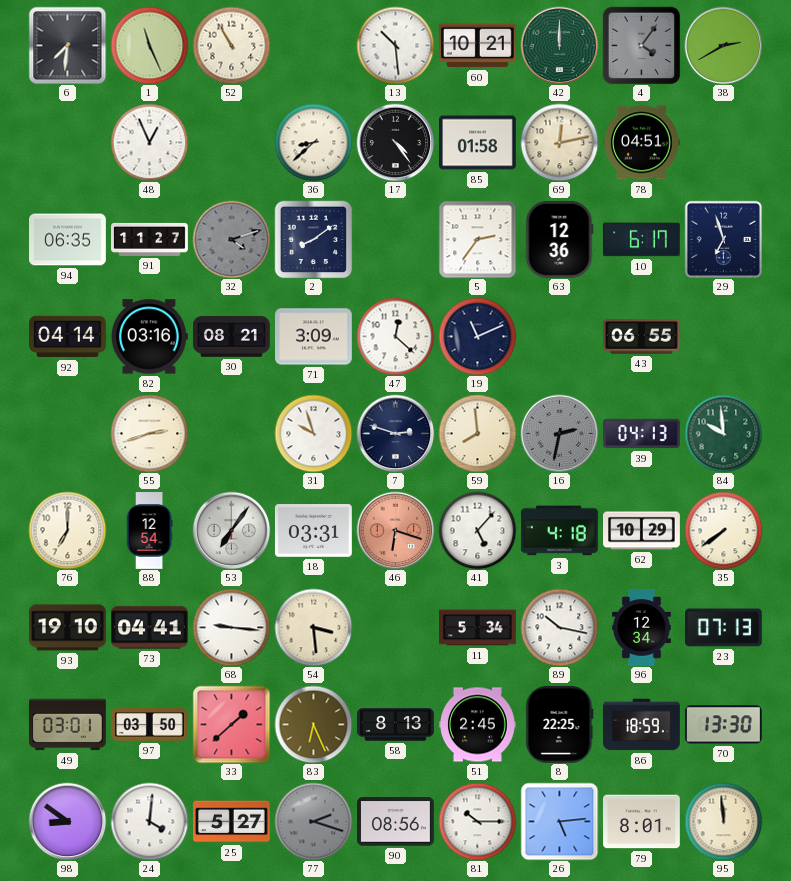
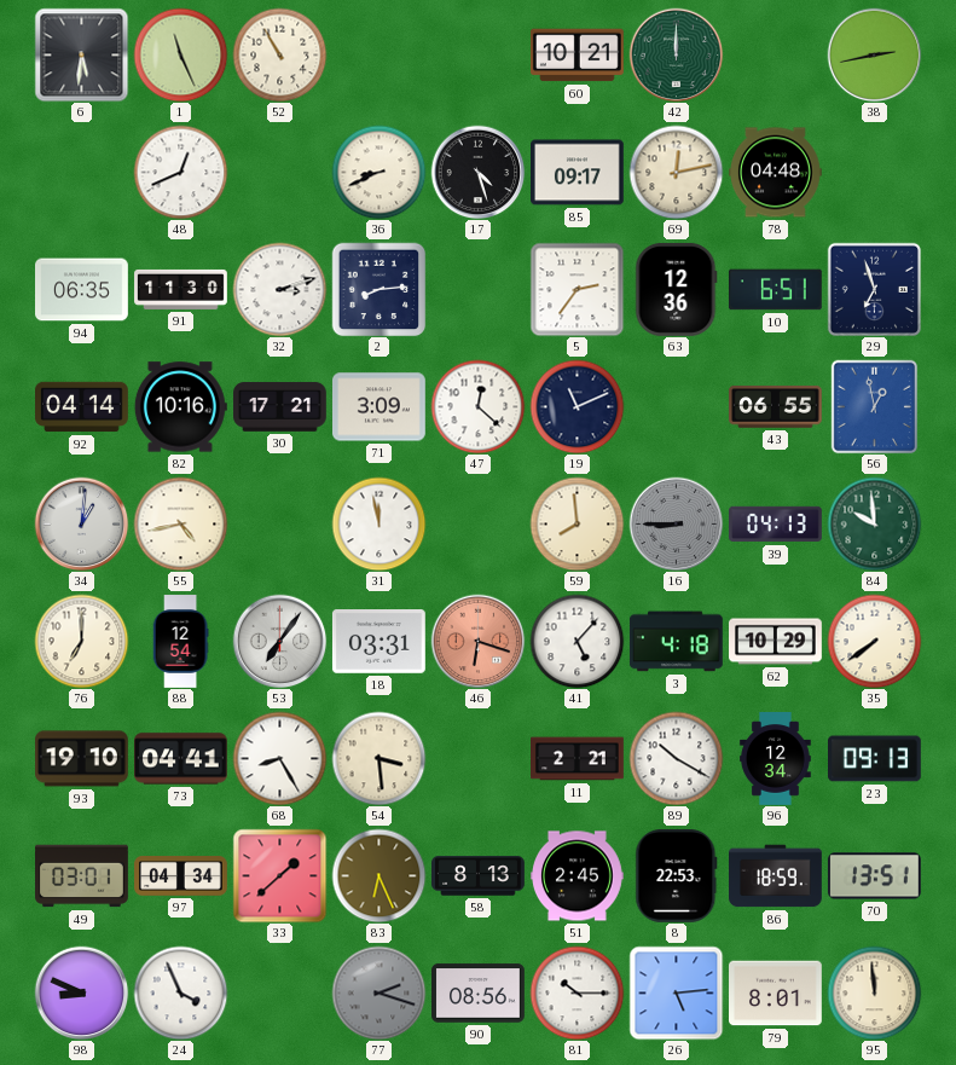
6: 7:31 -> 5:31 (81, 54)
13: 10:29 -> none (395, 45)
4: 4:06 -> none (641, 45)
38: 2:40 -> 2:43 (874, 54)
48: 12:56 -> 12:41 (180, 172)
36: 8:38 -> 8:41 (378, 172)
17: 4:24 -> 4:27 (477, 172)
85: 01:58 -> 09:17 (578, 173)
78: 04:51 -> 04:48 (776, 173)
91: 11:27 -> 11:30 (181, 289)
32: 4:12 -> 3:12 (279, 289)
32 dial: grey -> white (279, 289)
2: 8:09 -> 8:14 (378, 289)
10: 6:17 -> 6:51 (776, 290)
82: 03:16 -> 10:16 (180, 407)
30: 08:21 -> 17:21 (280, 407)
56: none -> 12:58 (875, 406)
34: none -> 1:01 (81, 523)
55: 2:42 -> 4:43 (180, 523)
31: 9:57 -> 11:58 (378, 523)
7: 2:48 -> none (395, 433)
16: 2:32 -> 8:45 (676, 523)
68: 9:16 -> 8:25 (279, 758)
11: 5:34 -> 2:21 (578, 759)
89: 10:17 -> 10:20 (676, 758)
23: 07:13 -> 09:13 (875, 759)
97: 03:50 -> 04:34 (181, 876)
8: 22:25 -> 22:53 (677, 875)
70: 13:30 -> 13:51 (874, 876)
98: 8:51 -> 8:49 (81, 992)
24: 4:01 -> 3:56 (180, 992)
25: 5:27 -> none (232, 822)
